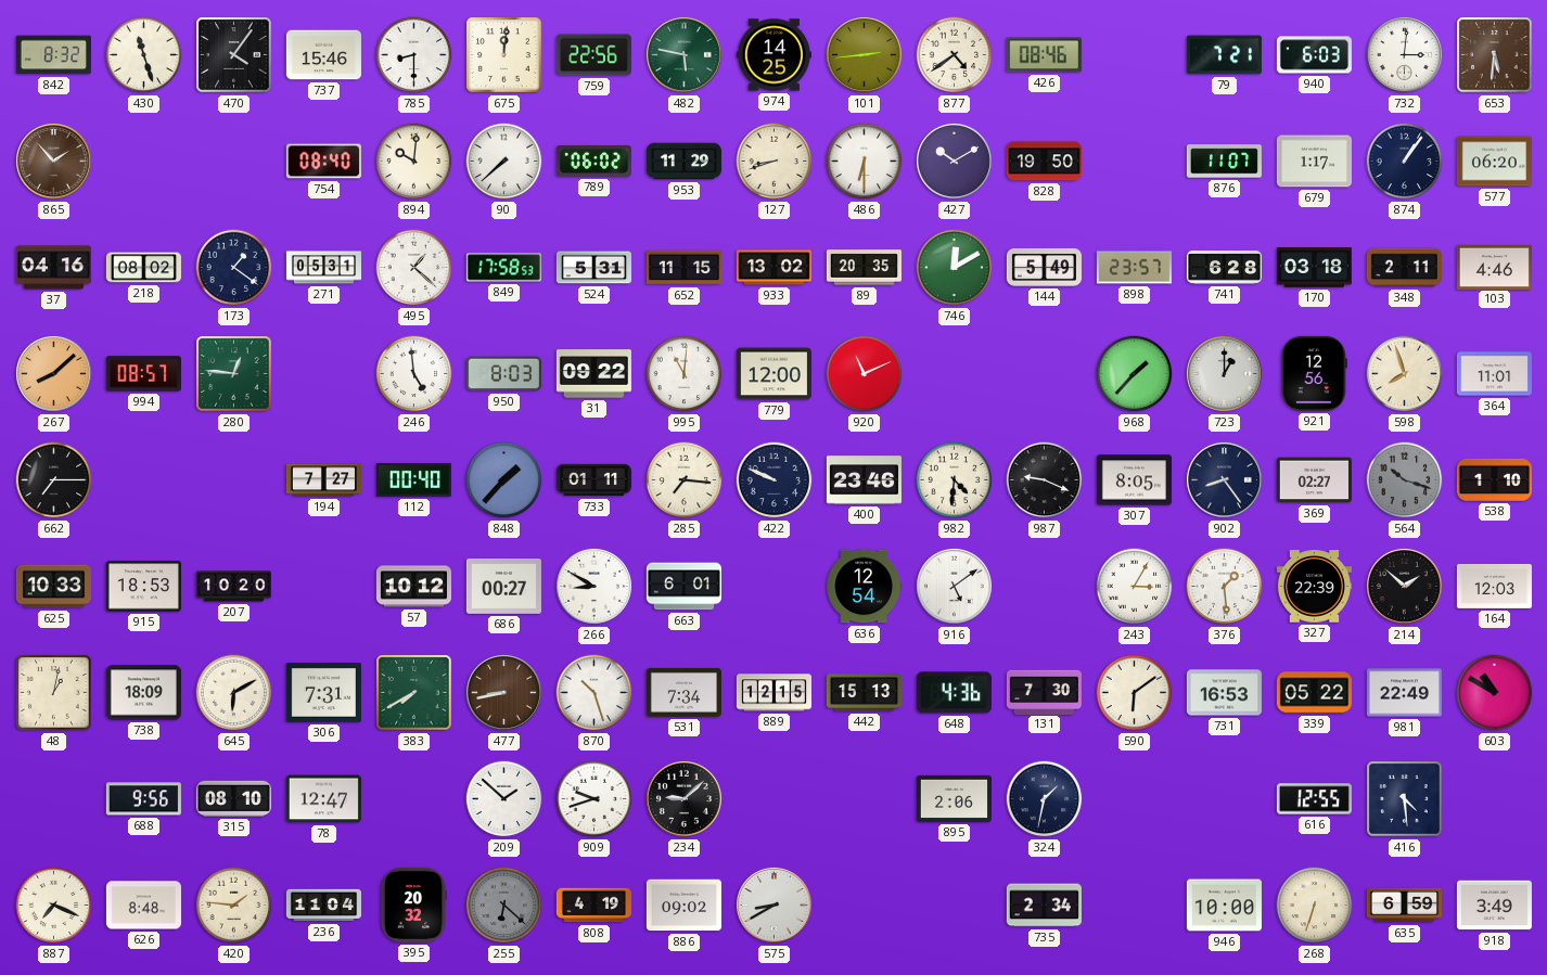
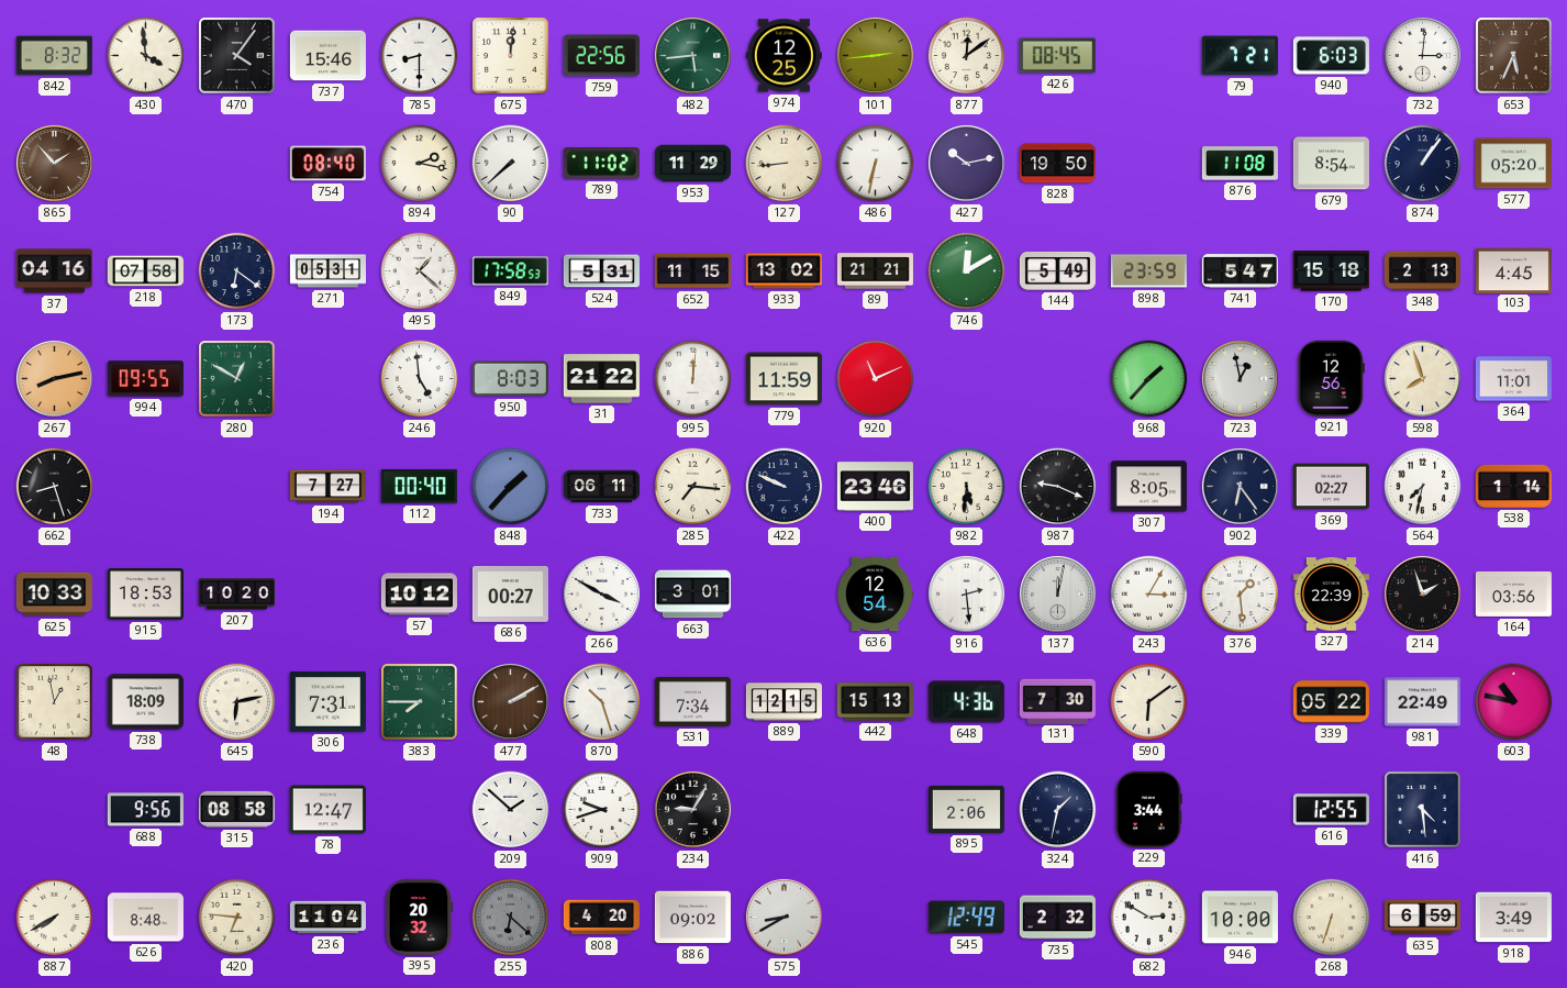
430: 11:27 -> 3:59 (146, 56)
482: 5:47 -> 5:44 (692, 55)
974: 14:25 -> 12:25 (783, 56)
877: 4:39 -> 12:09 (967, 56)
426: 08:46 -> 08:45 (1057, 56)
653: 5:31 -> 5:34 (1514, 56)
894: 10:01 -> 2:17 (420, 164)
789: 06:02 -> 11:02 (601, 164)
127: 8:42 -> 8:44 (785, 164)
486: 6:30 -> 6:32 (876, 164)
427: 10:10 -> 10:13 (966, 163)
876: 11:07 -> 11:08 (1240, 164)
679: 1:17 -> 8:54 (1331, 164)
577: 06:20 -> 05:20 (1513, 164)
218: 08:02 -> 07:58 (145, 271)
173: 1:21 -> 6:21 (237, 271)
89: 20:35 -> 21:21 (875, 271)
898: 23:57 -> 23:59 (1148, 271)
741: 6:28 -> 5:47 (1240, 271)
170: 03:18 -> 15:18 (1331, 271)
348: 2:11 -> 2:13 (1422, 271)
103: 4:46 -> 4:45 (1513, 270)
267: 8:08 -> 8:13 (54, 378)
994: 08:57 -> 09:55 (145, 379)
280: 12:46 -> 12:50 (237, 379)
31: 09:22 -> 21:22 (601, 379)
995: 11:01 -> 12:01 (693, 379)
779: 12:00 -> 11:59 (783, 379)
723: 1:00 -> 12:58 (1240, 378)
662: 7:15 -> 8:27 (55, 487)
733: 01:11 -> 06:11 (601, 487)
982: 4:31 -> 5:31 (967, 487)
902: 8:24 -> 6:24 (1240, 486)
564: 10:18 -> 7:32 (1423, 487)
564 dial: grey -> white (1423, 487)
538: 1:10 -> 1:14 (1513, 486)
266: 8:50 -> 3:50 (601, 593)
663: 6:01 -> 3:01 (692, 595)
916: 5:09 -> 2:29 (966, 593)
137: none -> 12:02 (1057, 593)
214: 1:52 -> 1:57 (1422, 593)
164: 12:03 -> 03:56 (1513, 595)
48: 1:02 -> 12:58 (55, 702)
645: 6:10 -> 6:13 (237, 702)
383: 7:40 -> 7:45 (420, 702)
477: 8:43 -> 2:10 (510, 701)
731: 16:53 -> none (1224, 693)
603: 10:50 -> 10:47 (1514, 702)
315: 08:10 -> 08:58 (236, 809)
234: 9:08 -> 9:05 (692, 809)
229: none -> 3:44 (1148, 809)
887: 7:19 -> 7:40 (55, 918)
420: 1:46 -> 6:46 (237, 918)
808: 4:19 -> 4:20 (601, 918)
545: none -> 12:49 (966, 918)
735: 2:34 -> 2:32 (1057, 918)
682: none -> 2:50 (1149, 918)
